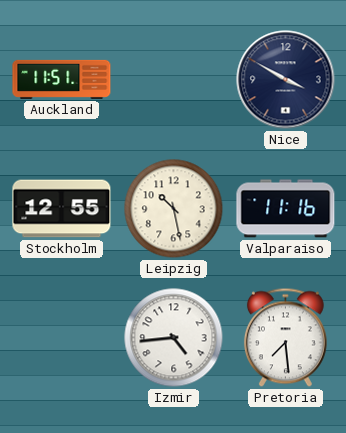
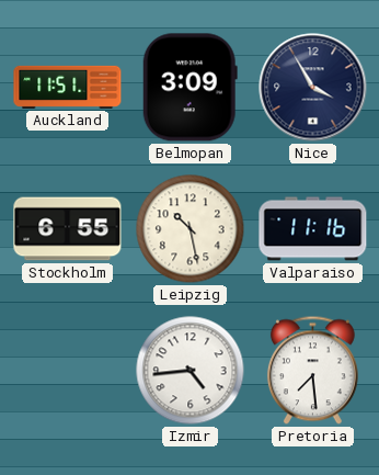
Belmopan: none -> 3:09 (190, 88)
Nice: 3:50 -> 3:55 (313, 88)
Stockholm: 12:55 -> 6:55 (68, 229)
